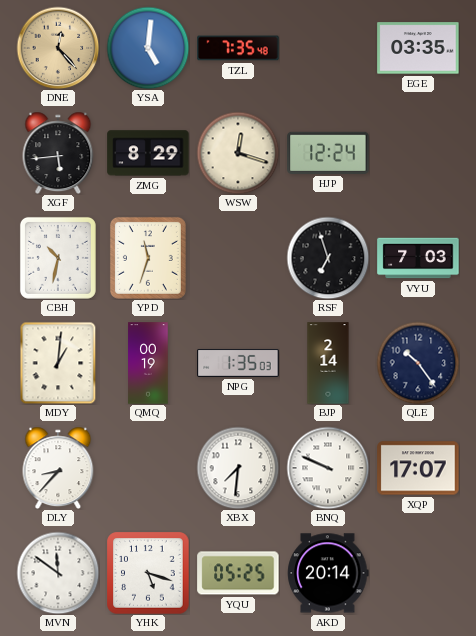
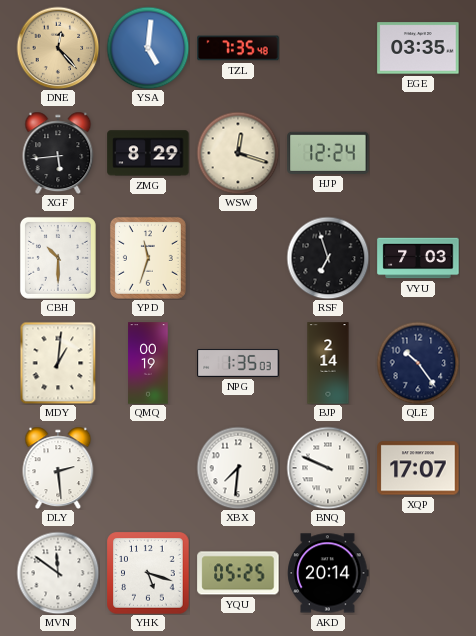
CBH: 10:32 -> 10:30 (58, 258)
DLY: 8:37 -> 2:29 (58, 468)
